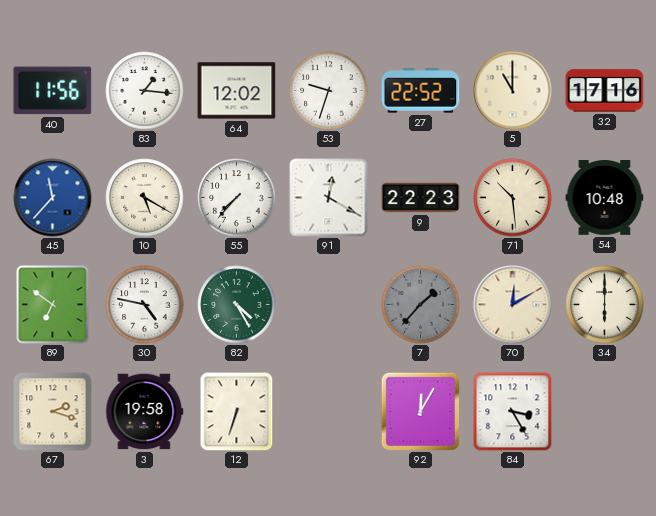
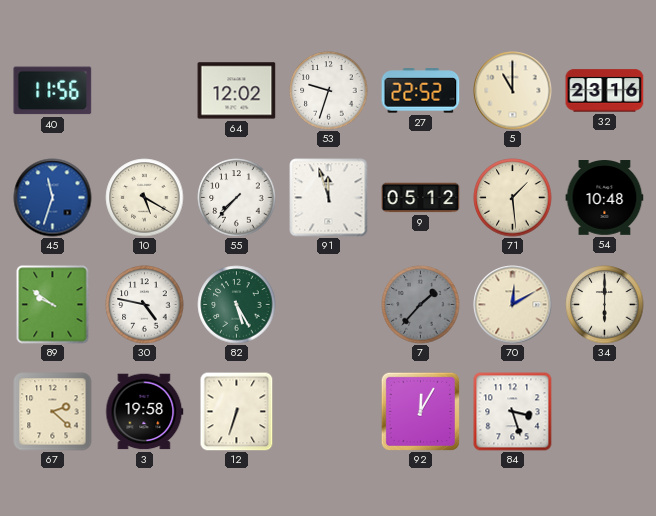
83: 1:16 -> none (145, 91)
32: 17:16 -> 23:16 (605, 91)
45: 11:37 -> 11:33 (53, 198)
91: 12:20 -> 11:57 (329, 198)
9: 22:23 -> 05:12 (421, 198)
71: 10:29 -> 1:29 (513, 198)
89: 6:51 -> 9:51 (53, 305)
82: 4:25 -> 5:25 (237, 305)
67: 2:18 -> 2:22 (53, 412)
84: 3:25 -> 3:27 (513, 412)
